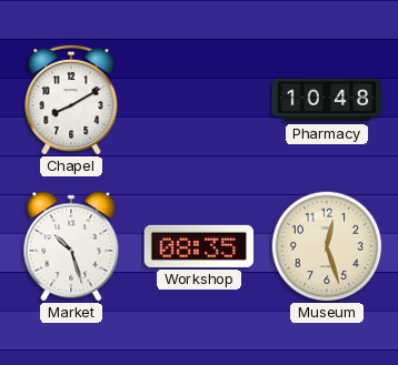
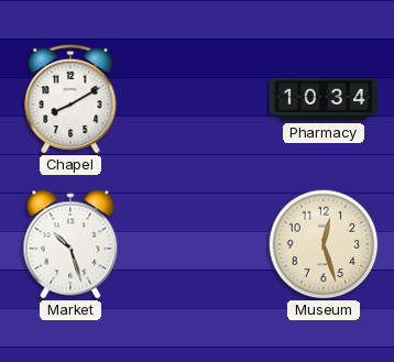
Pharmacy: 10:48 -> 10:34 (324, 99)
Workshop: 08:35 -> none (199, 246)
